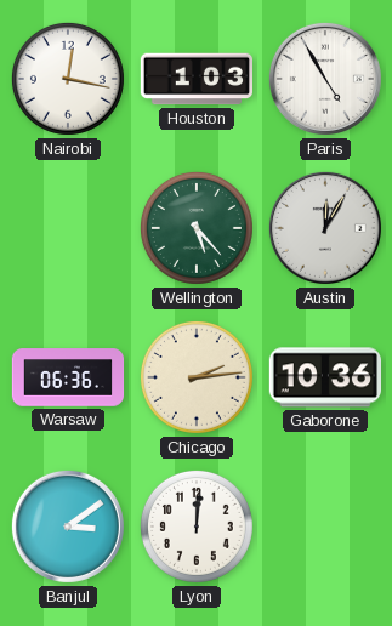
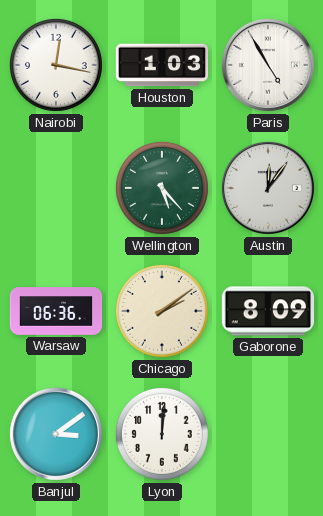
Austin: 12:05 -> 12:06 (268, 188)
Chicago: 2:14 -> 2:09 (162, 311)
Gaborone: 10:36 -> 8:09 (267, 311)
